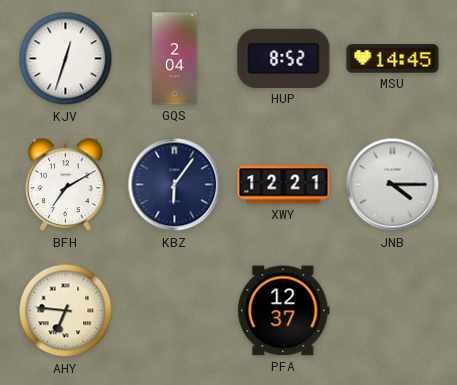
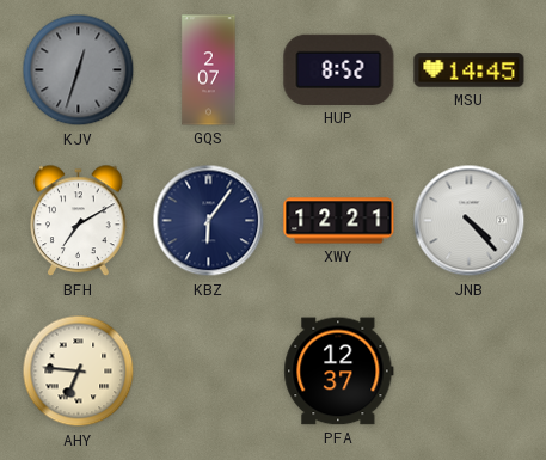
KJV dial: white -> grey (79, 70)
GQS: 2:04 -> 2:07 (209, 70)
JNB: 4:15 -> 4:23 (470, 221)
